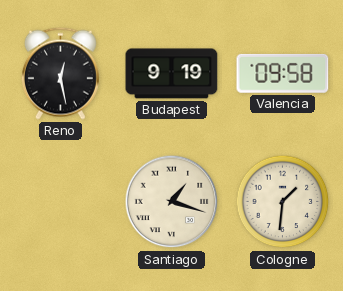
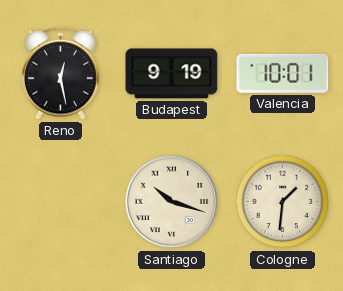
Valencia: 09:58 -> 10:01 (283, 73)
Santiago: 1:18 -> 10:18 (172, 202)
